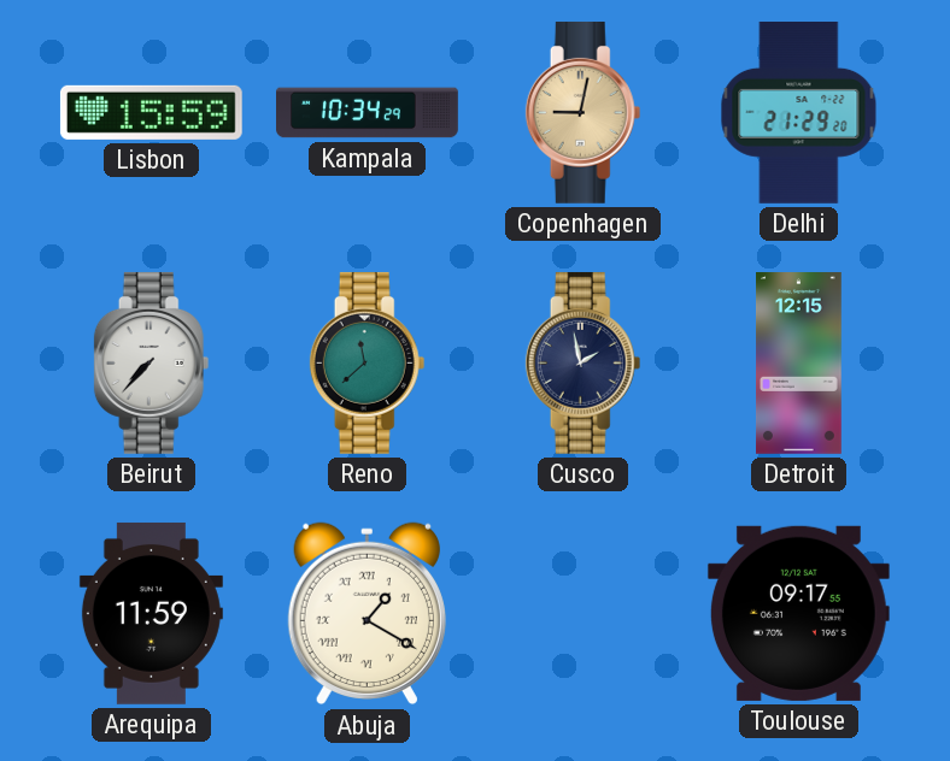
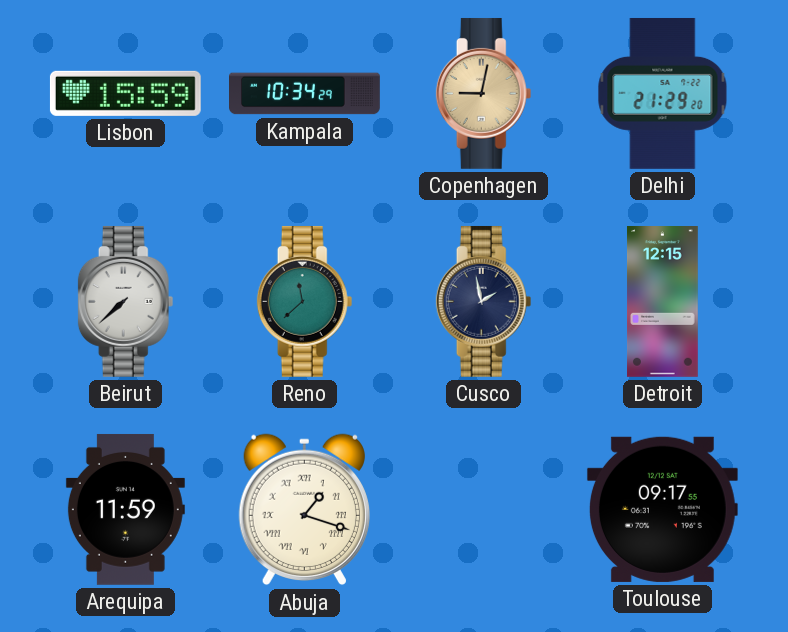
Beirut: 7:37 -> 7:38 (126, 301)
Abuja: 1:20 -> 1:18 (304, 510)
